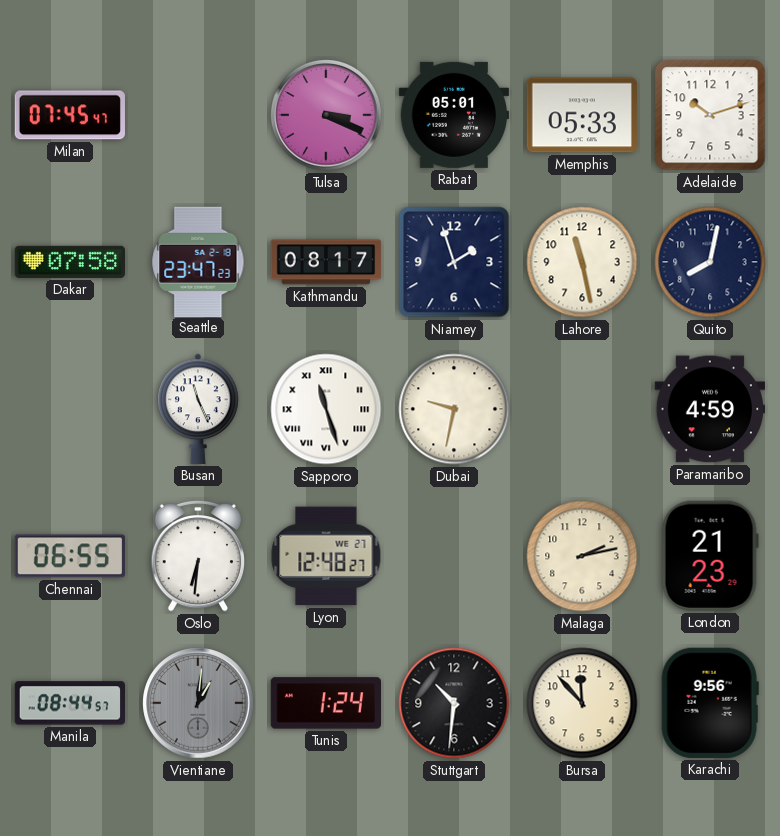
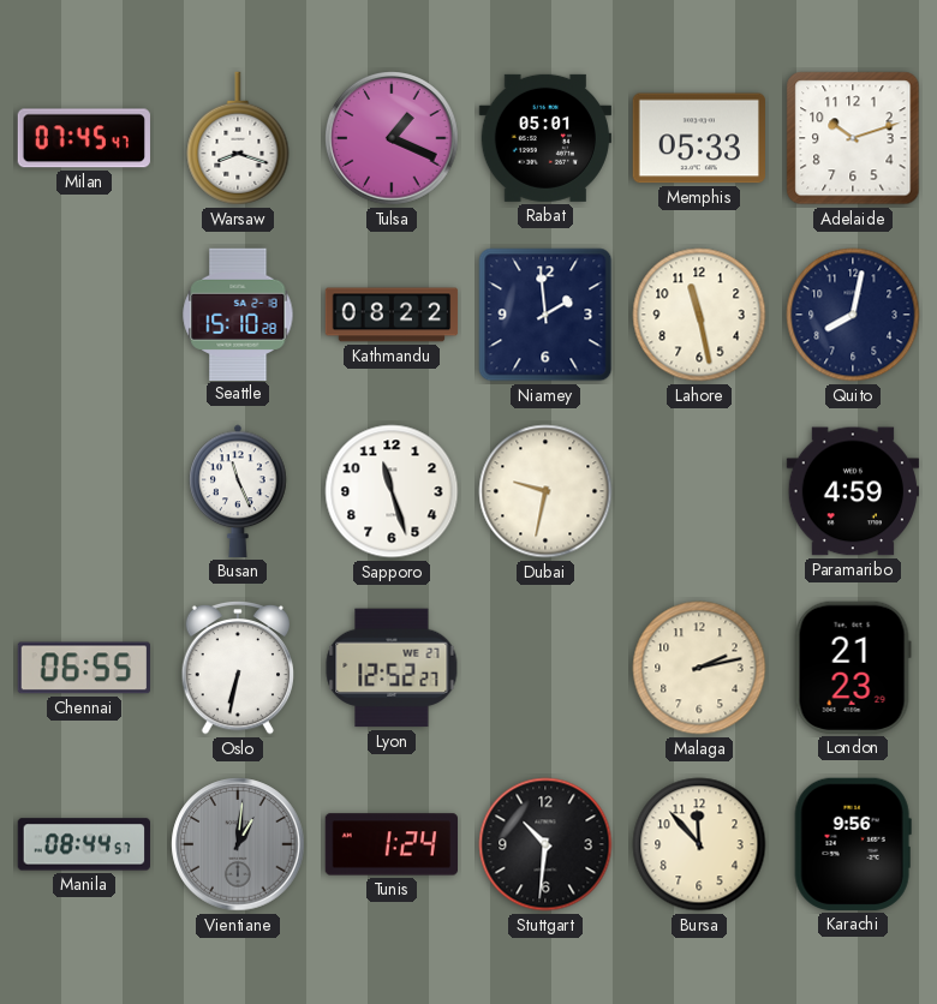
Warsaw: none -> 8:18 (238, 138)
Tulsa: 3:19 -> 1:19 (392, 138)
Dakar: 07:58 -> none (69, 262)
Seattle: 23:47 -> 15:10 (238, 313)
Kathmandu: 08:17 -> 08:22 (392, 315)
Niamey: 1:57 -> 1:59 (545, 315)
Sapporo numerals: Roman -> Arabic (392, 491)
Oslo: 6:31 -> 6:32 (237, 668)
Lyon: 12:48 -> 12:52 (392, 668)
